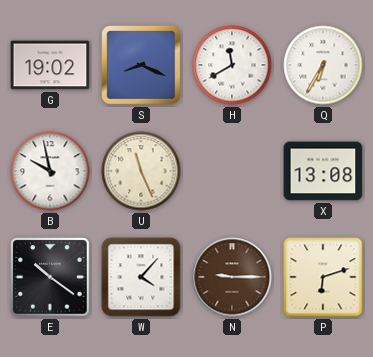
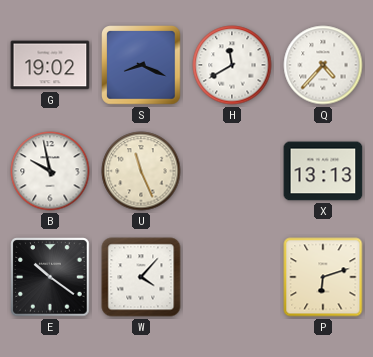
Q: 6:35 -> 4:37 (323, 65)
X: 13:08 -> 13:13 (323, 171)
N: 9:15 -> none (232, 277)
